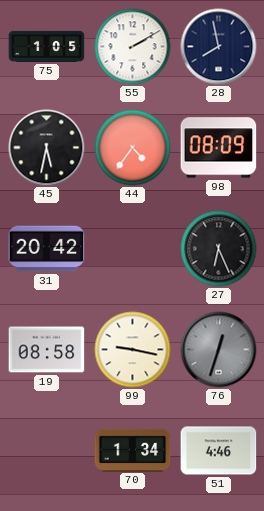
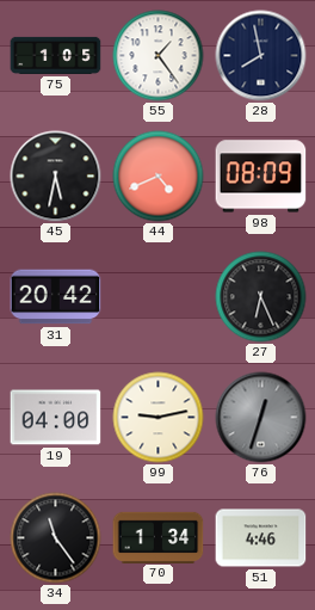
55: 2:10 -> 1:24 (159, 56)
44: 4:36 -> 4:41 (159, 177)
19: 08:58 -> 04:00 (56, 418)
99: 9:17 -> 9:13 (159, 418)
34: none -> 11:24 (56, 538)
